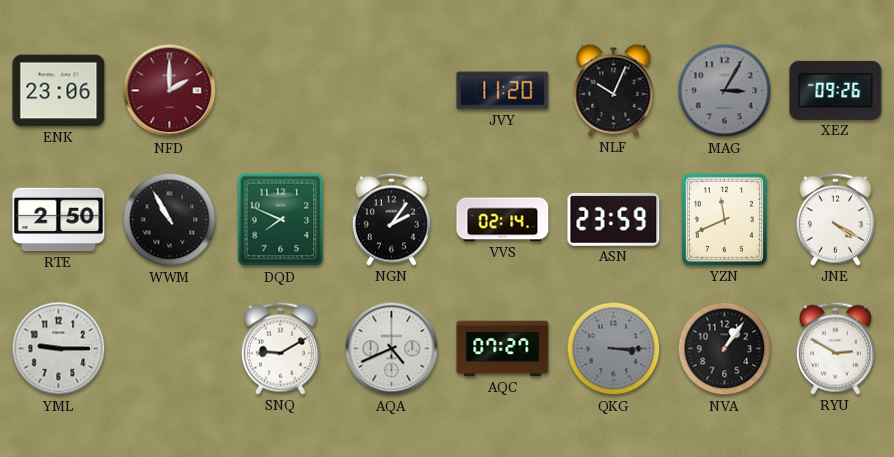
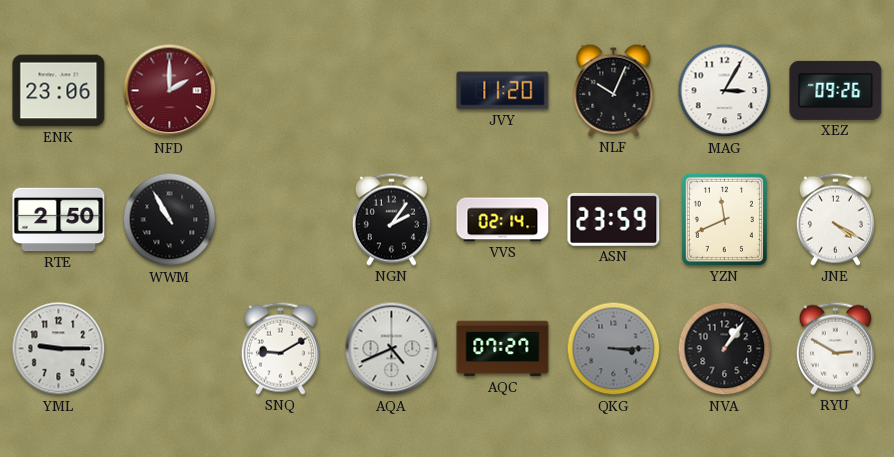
MAG dial: grey -> white (725, 91)
DQD: 7:49 -> none (281, 220)
